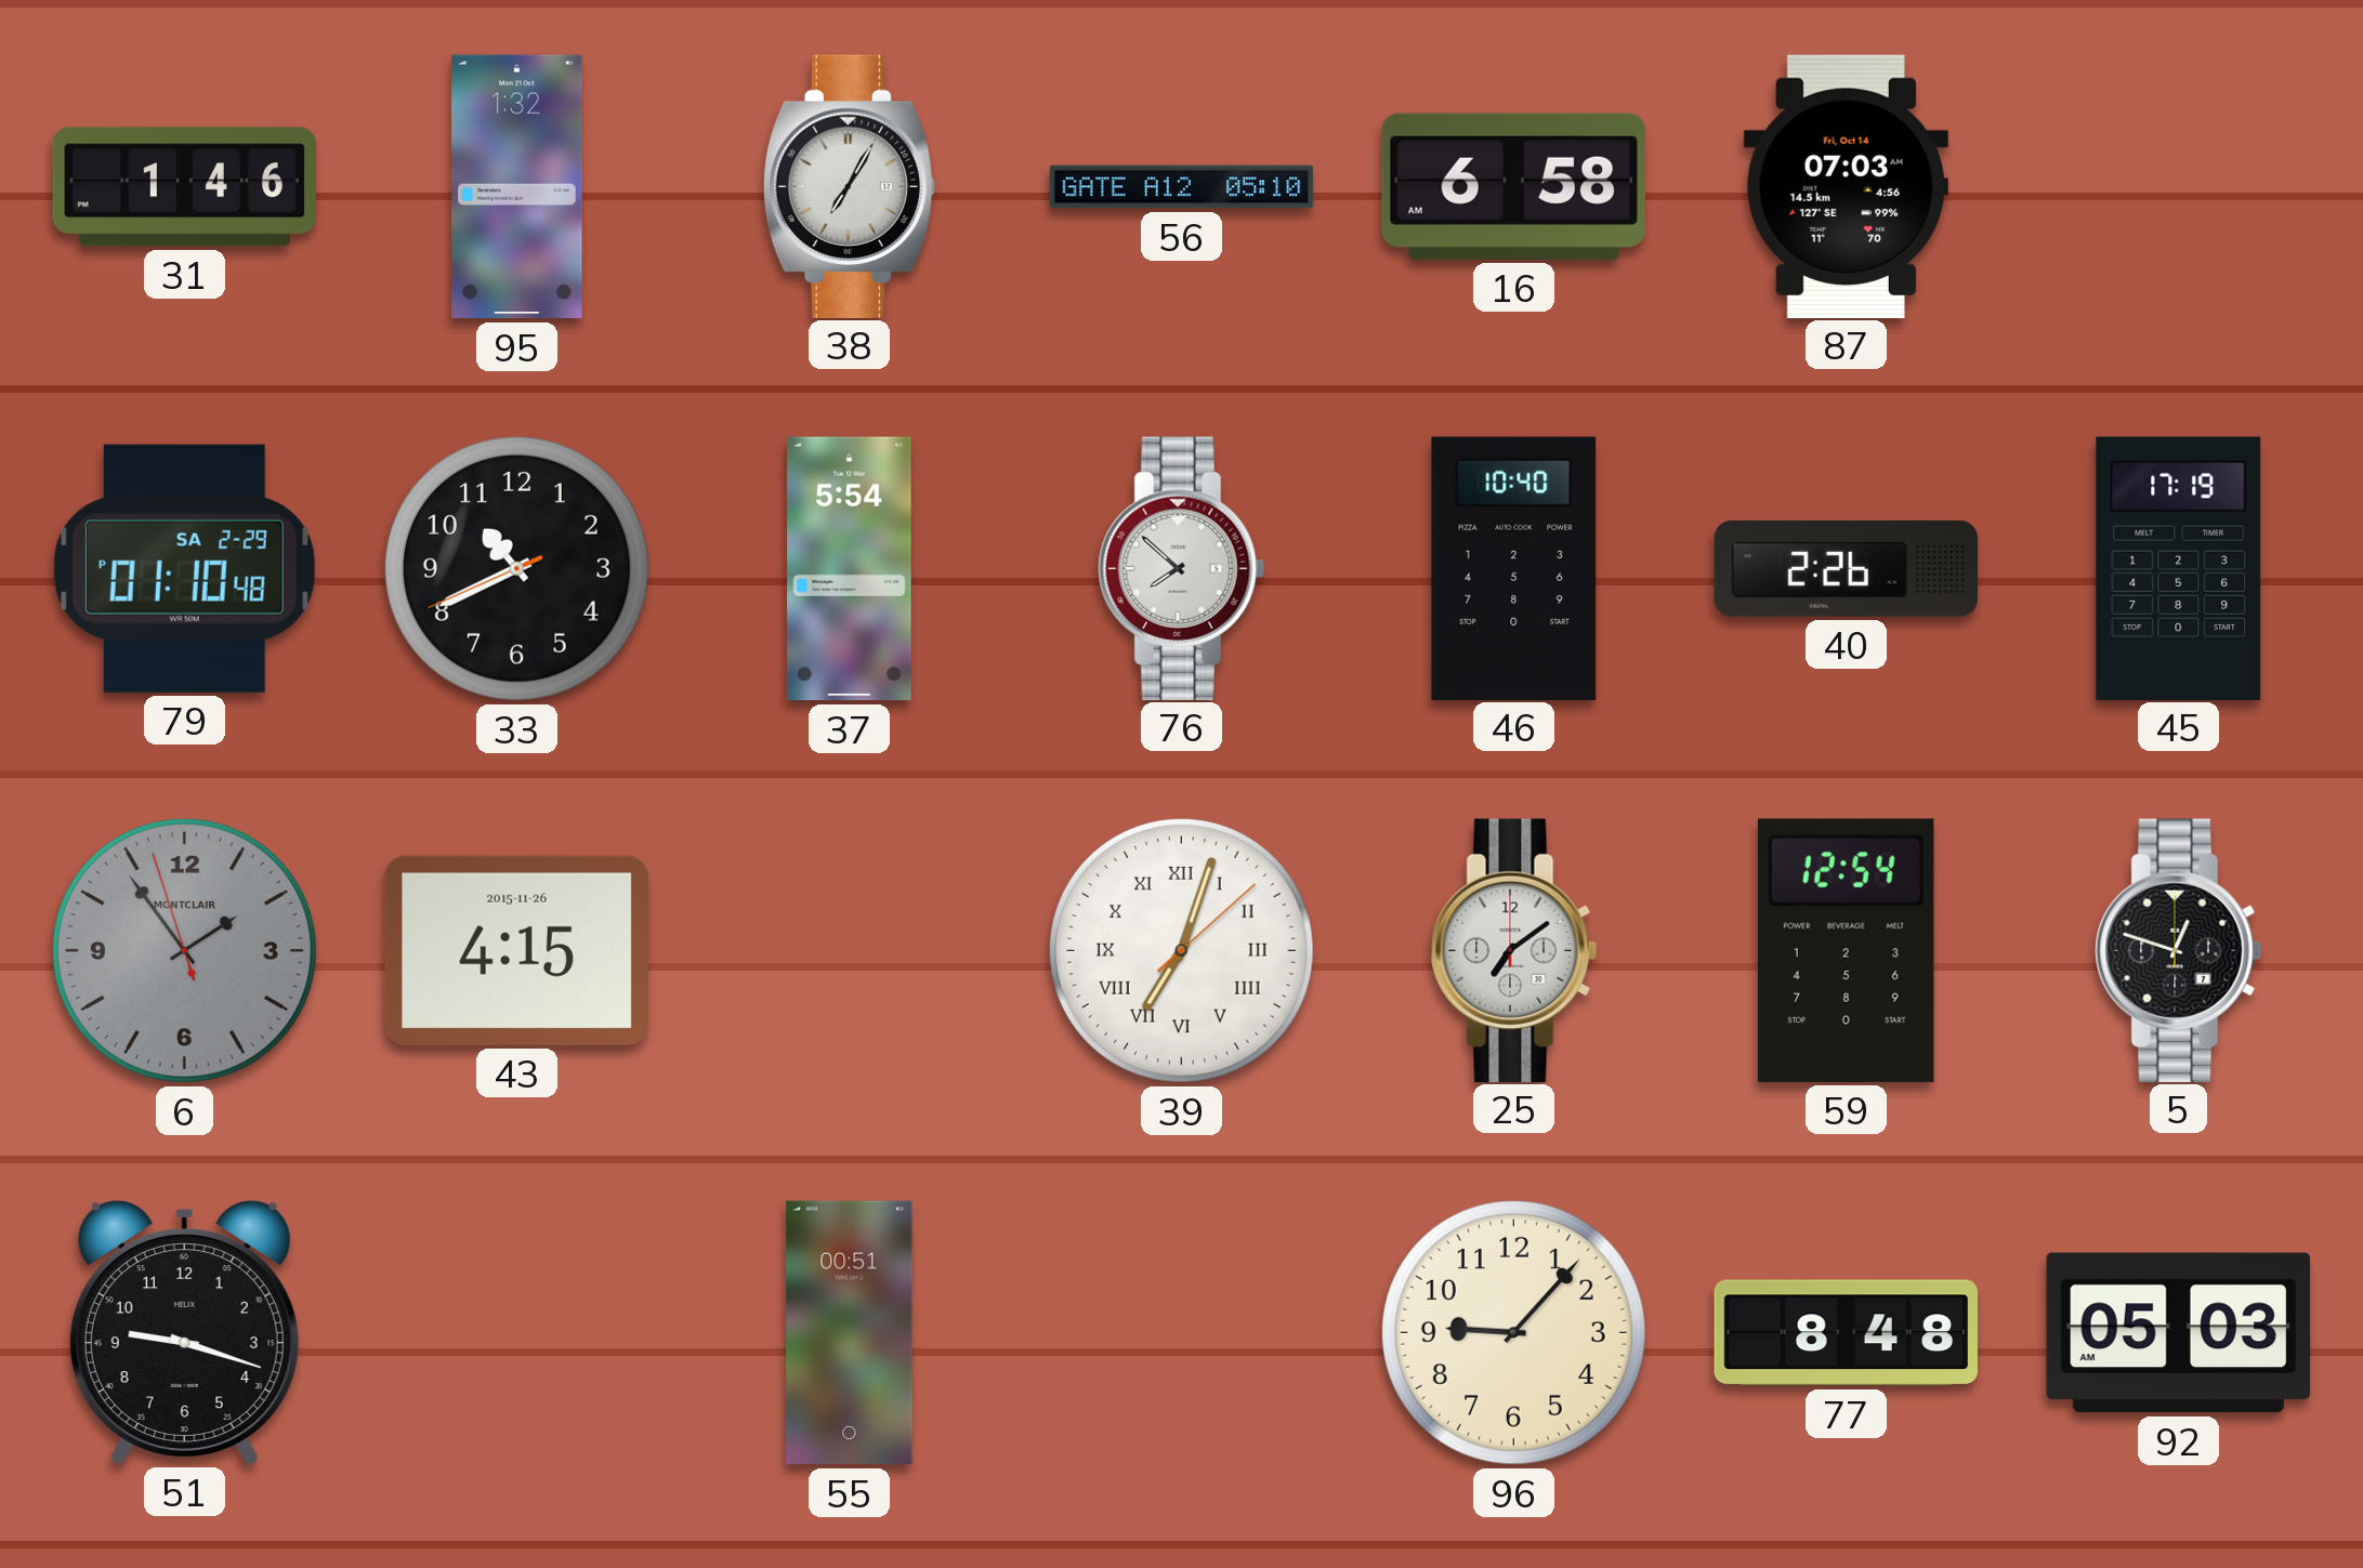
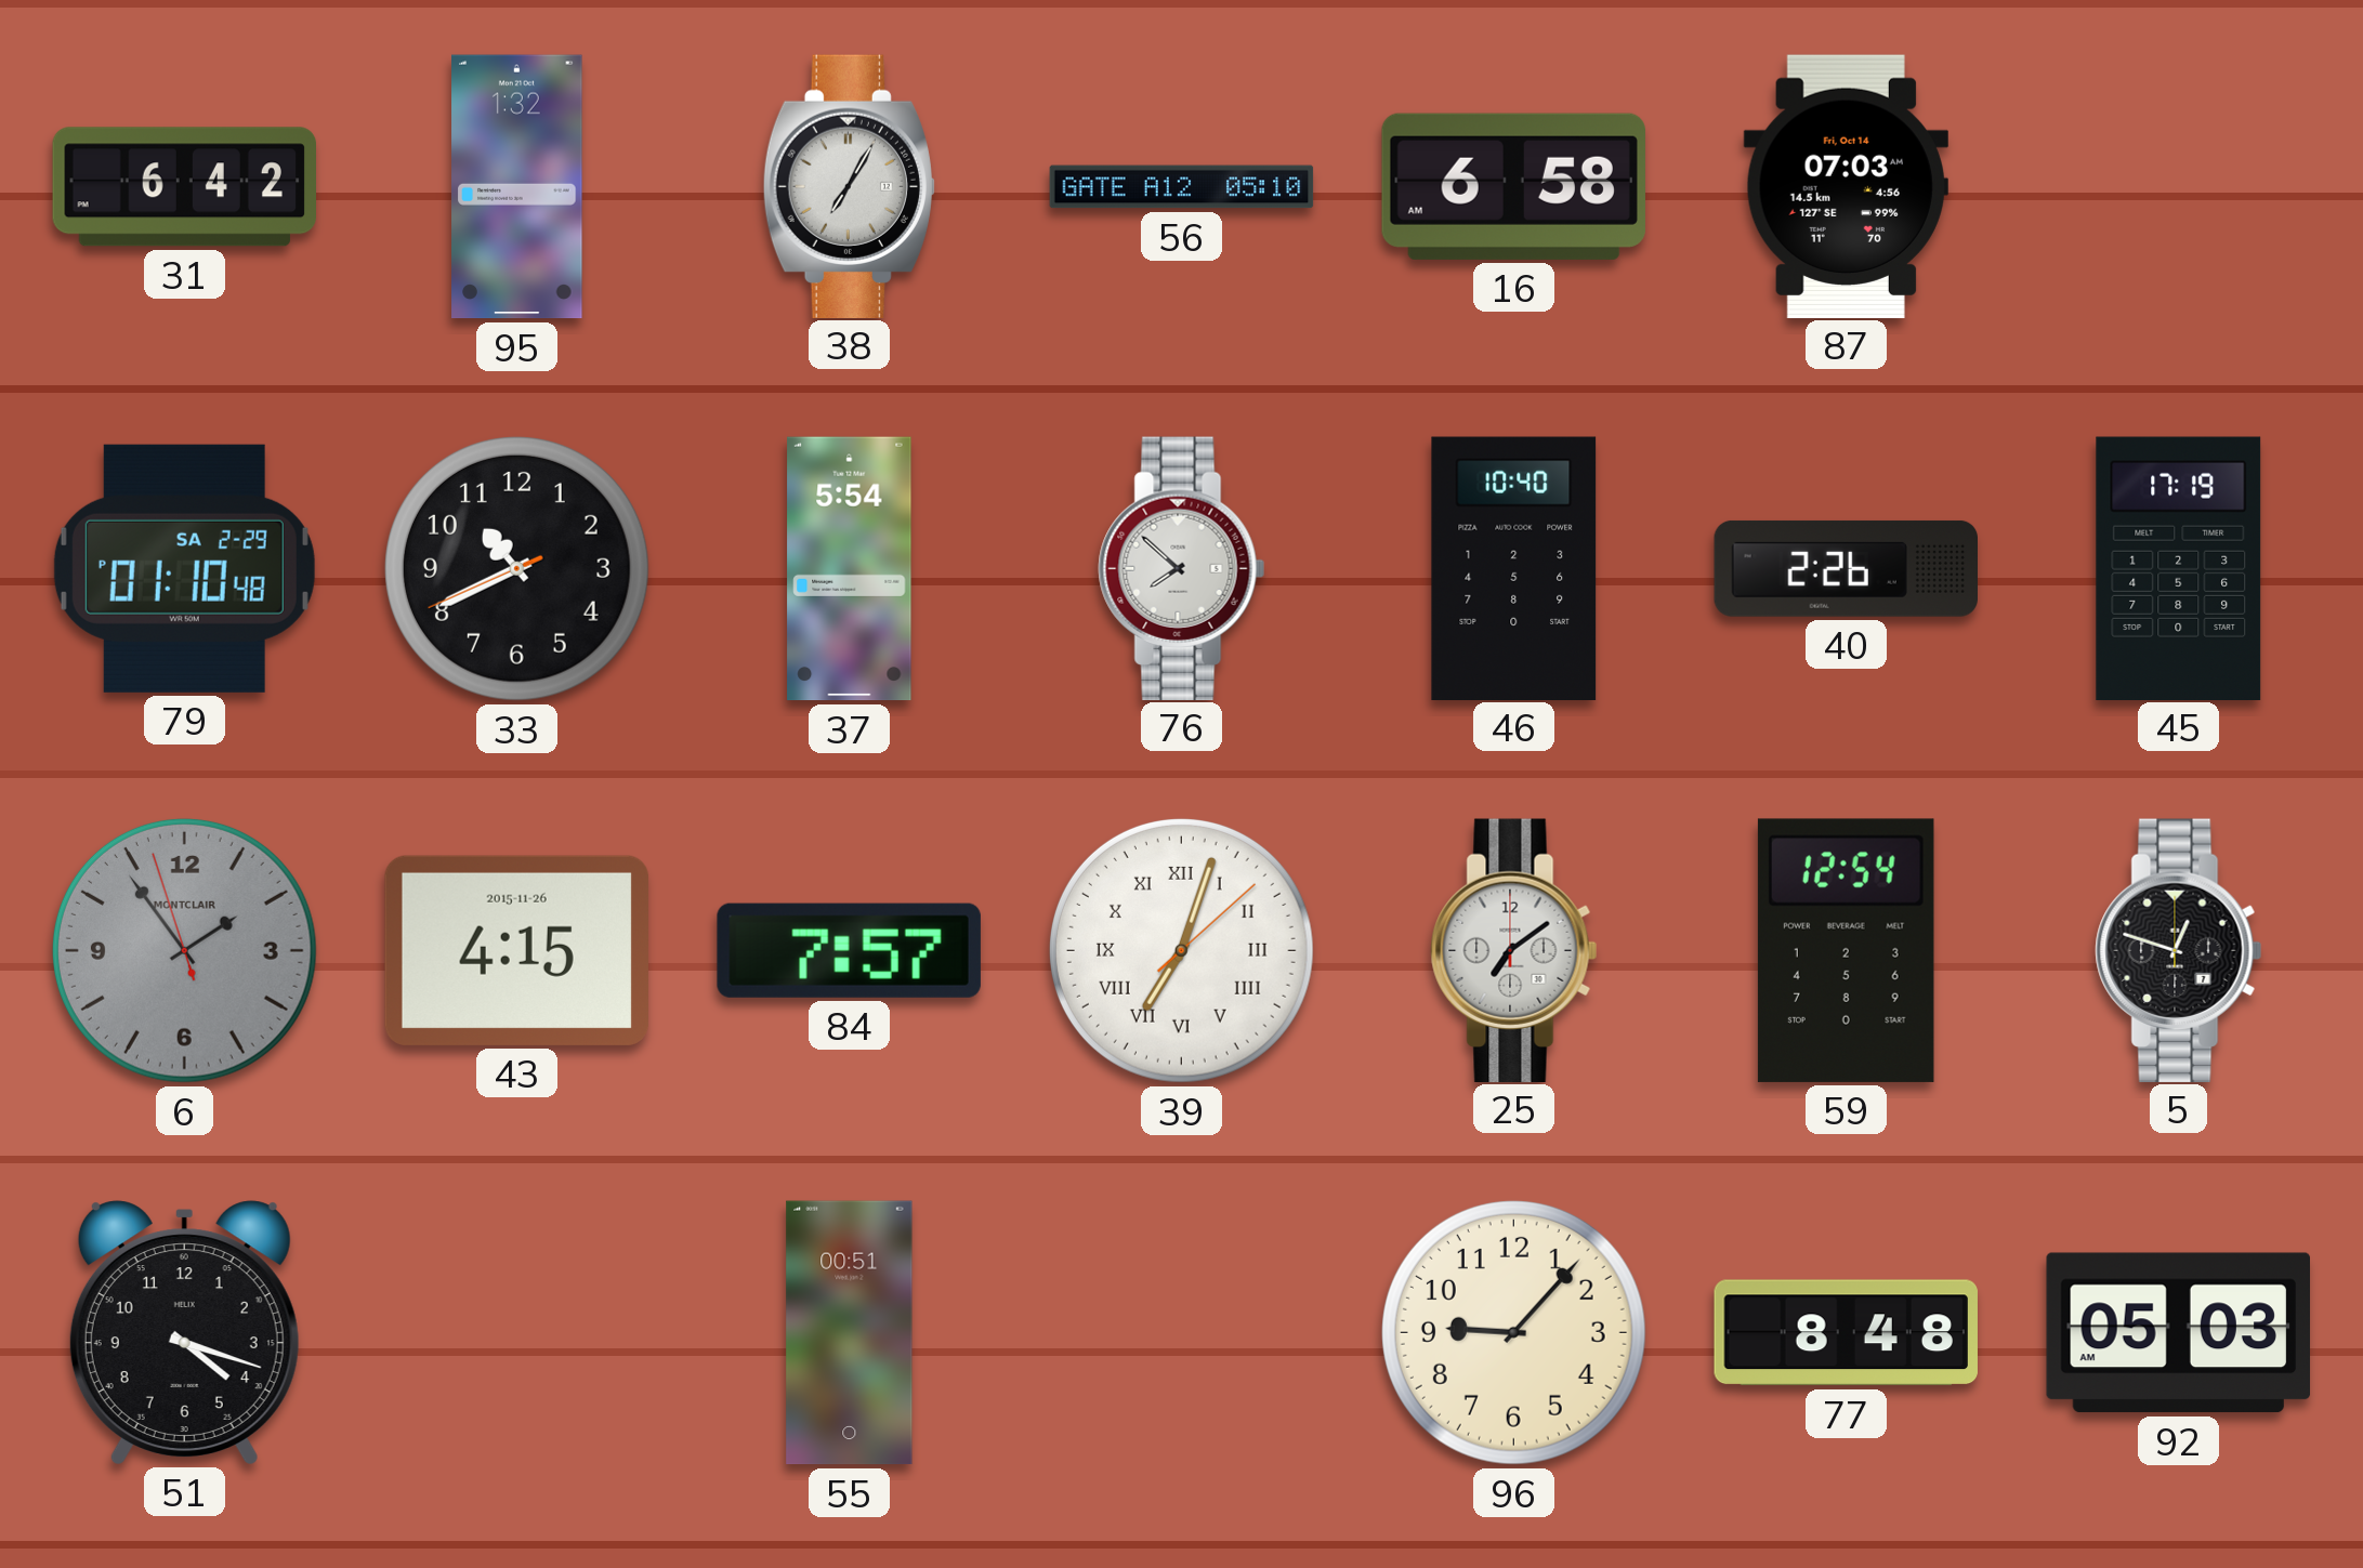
31: 1:46 -> 6:42 (185, 187)
84: none -> 7:57 (849, 950)
51: 9:18 -> 4:18 (184, 1332)
